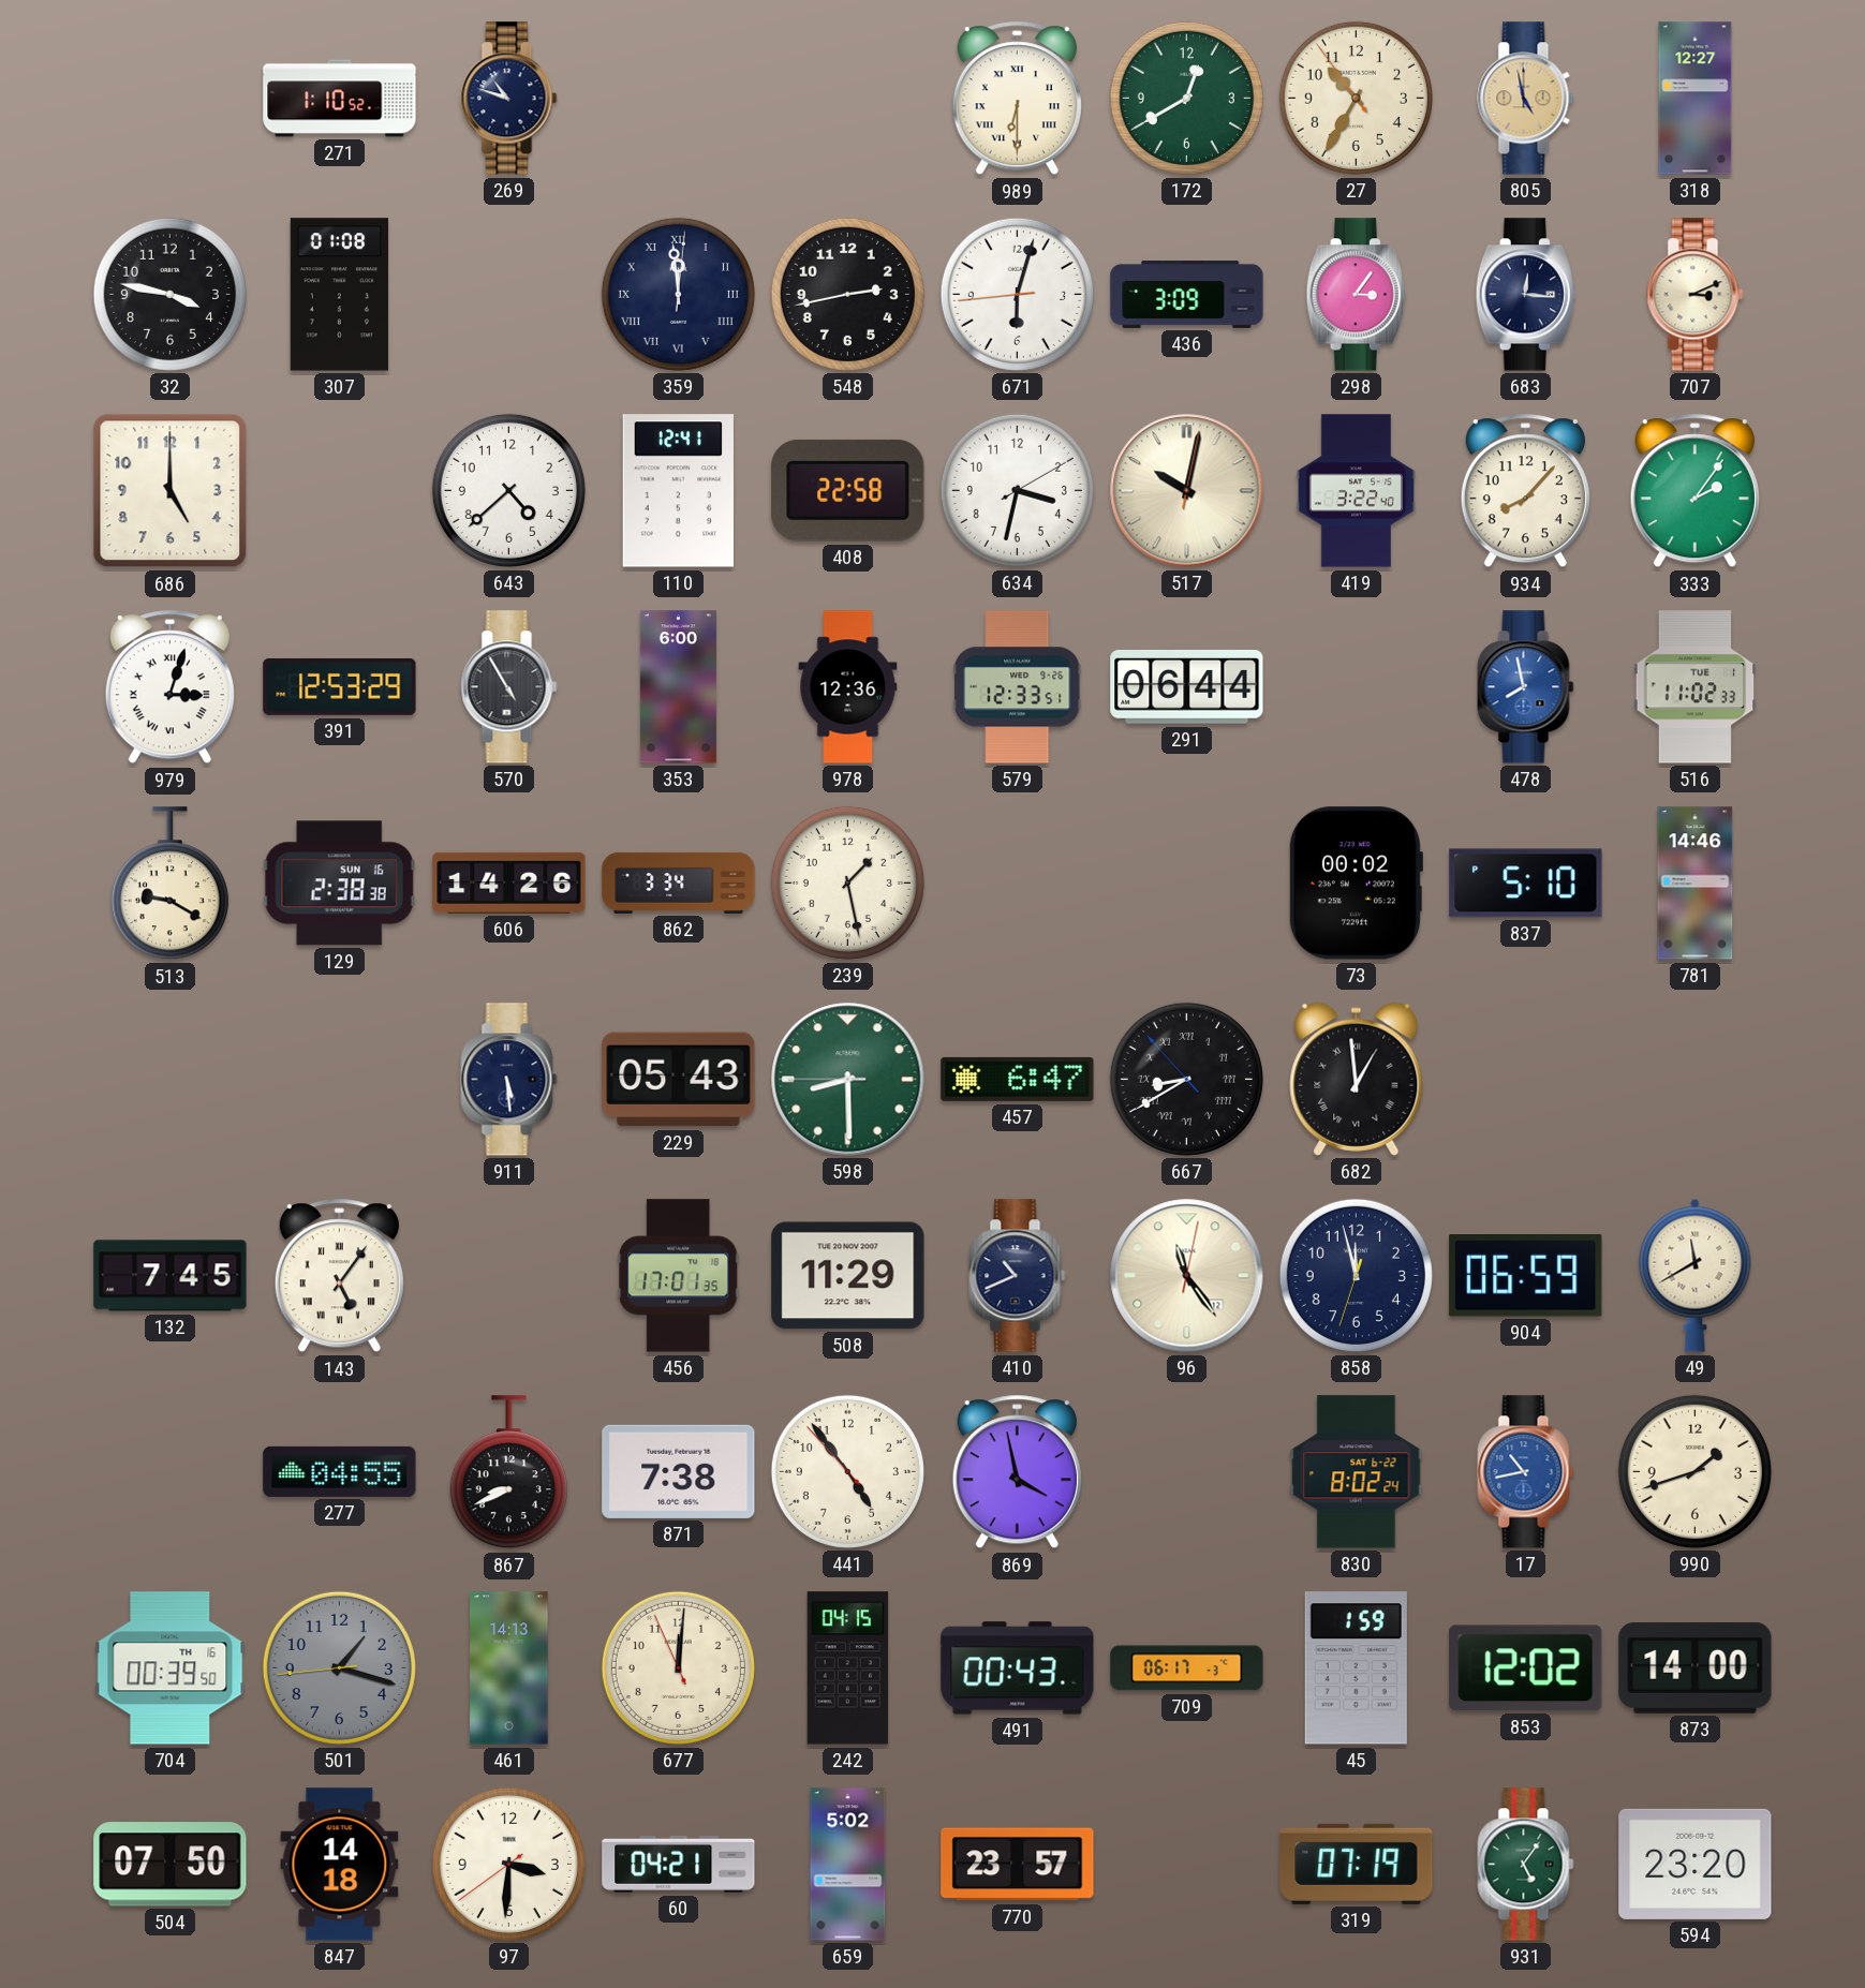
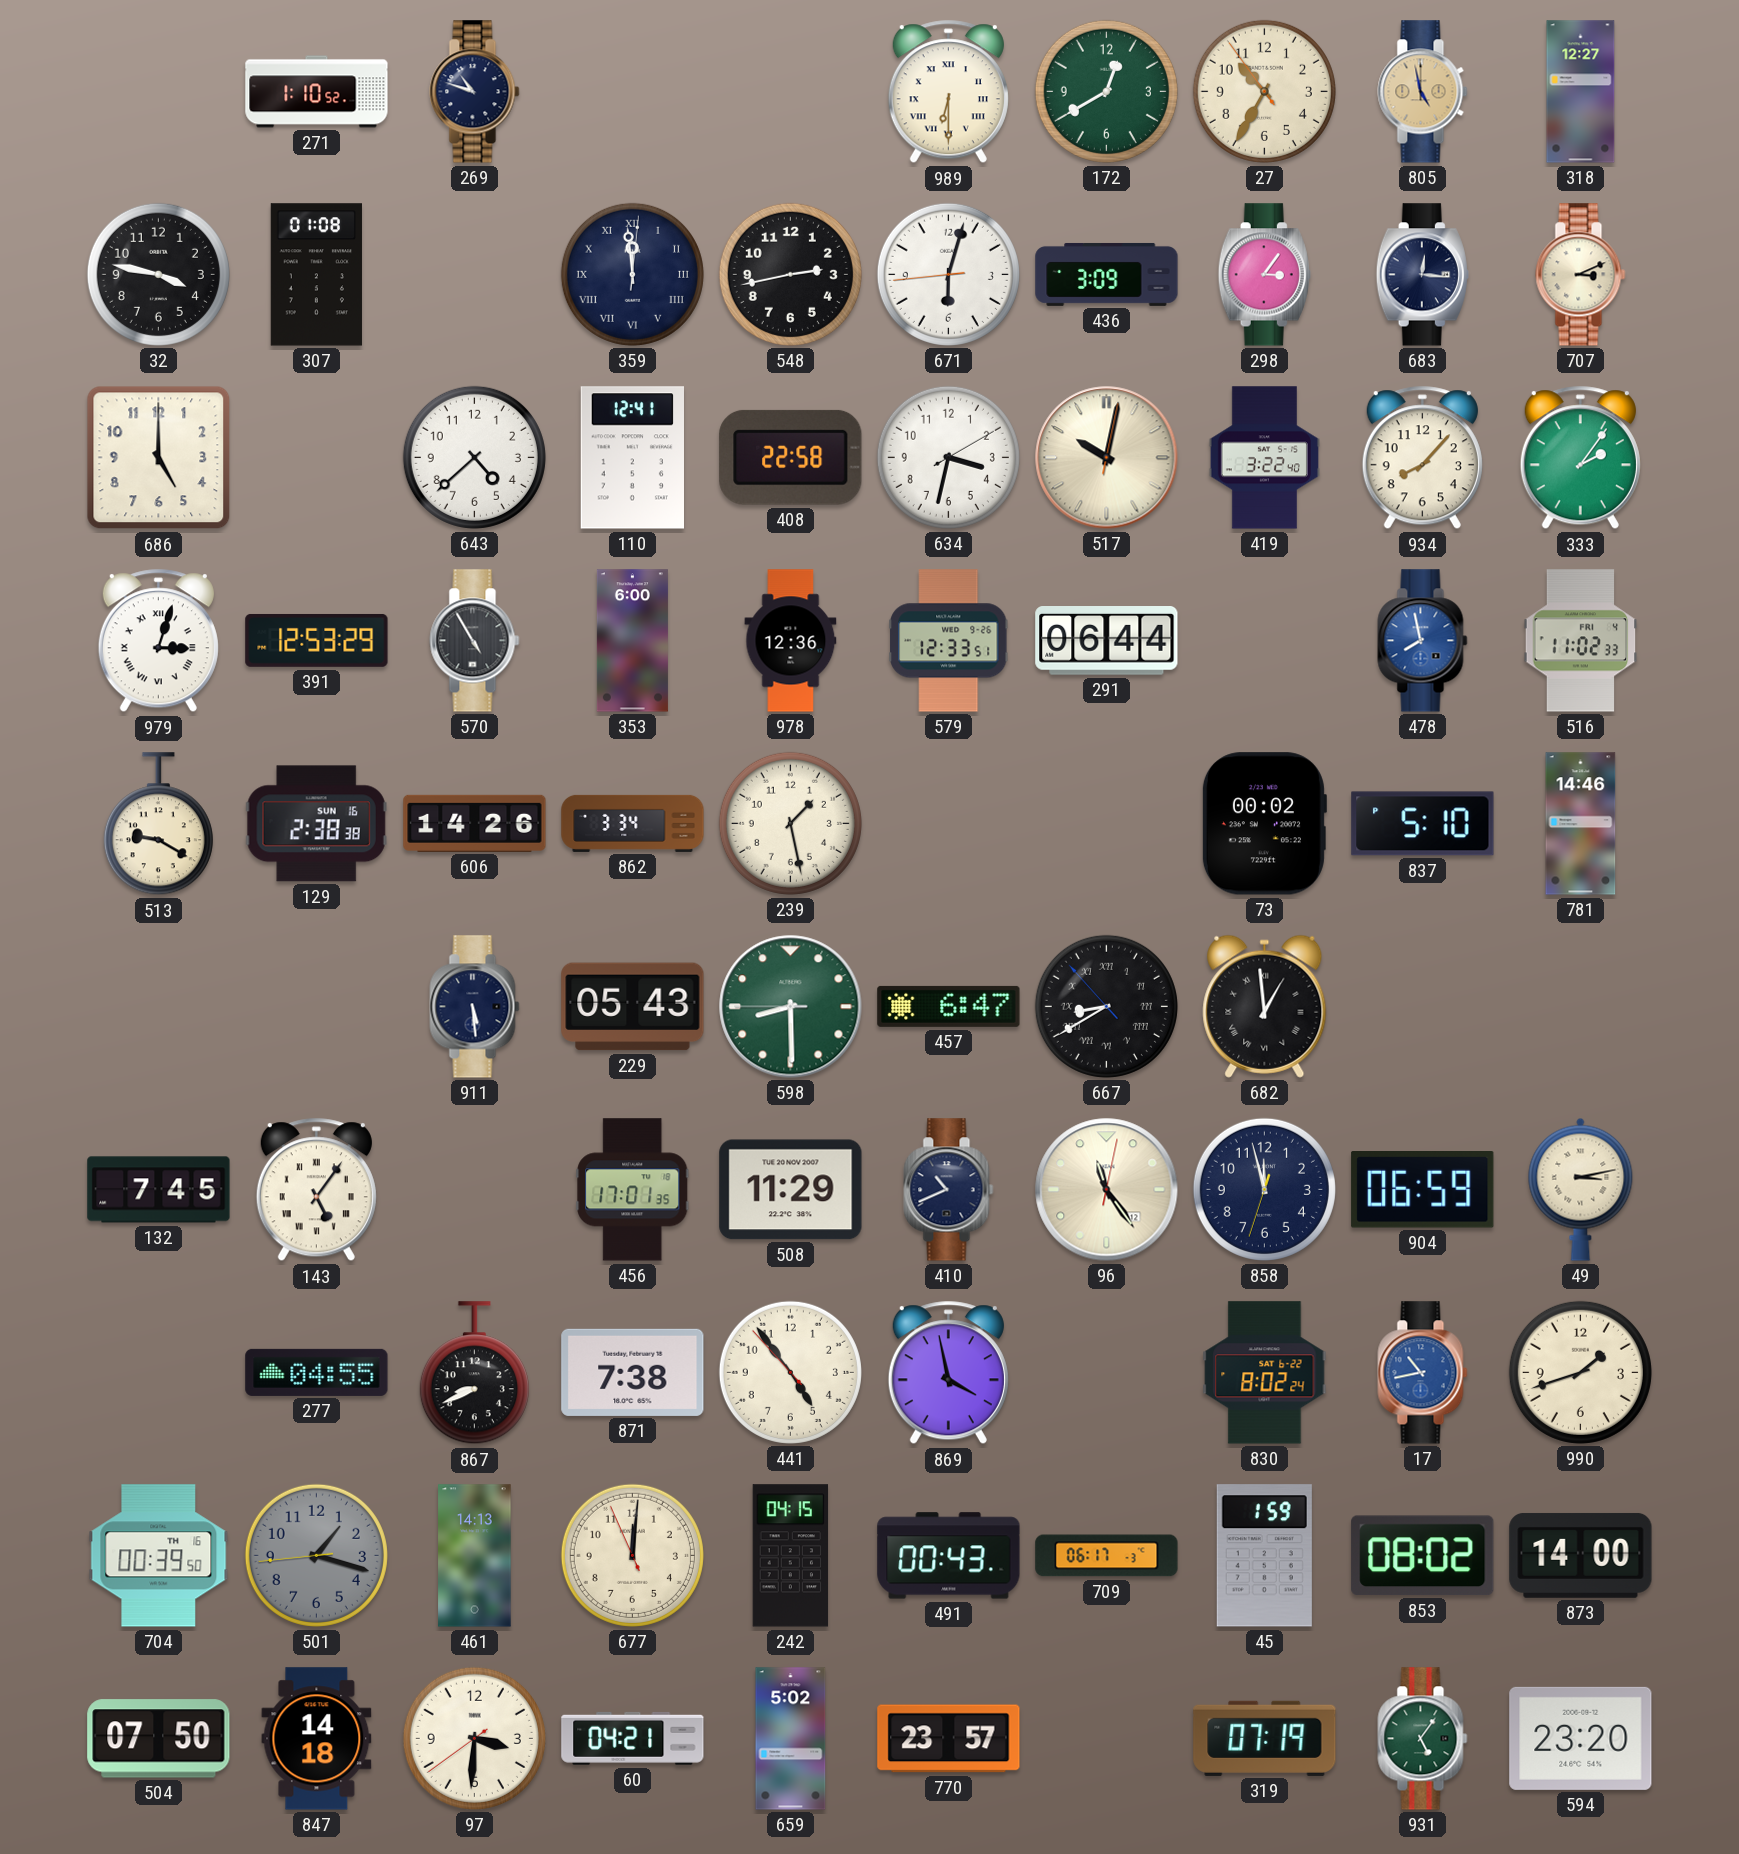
516 date: TUE 1 -> FRI 4 (1581, 641)
49: 11:40 -> 3:13 (1581, 1189)
853: 12:02 -> 08:02 (1423, 1556)
